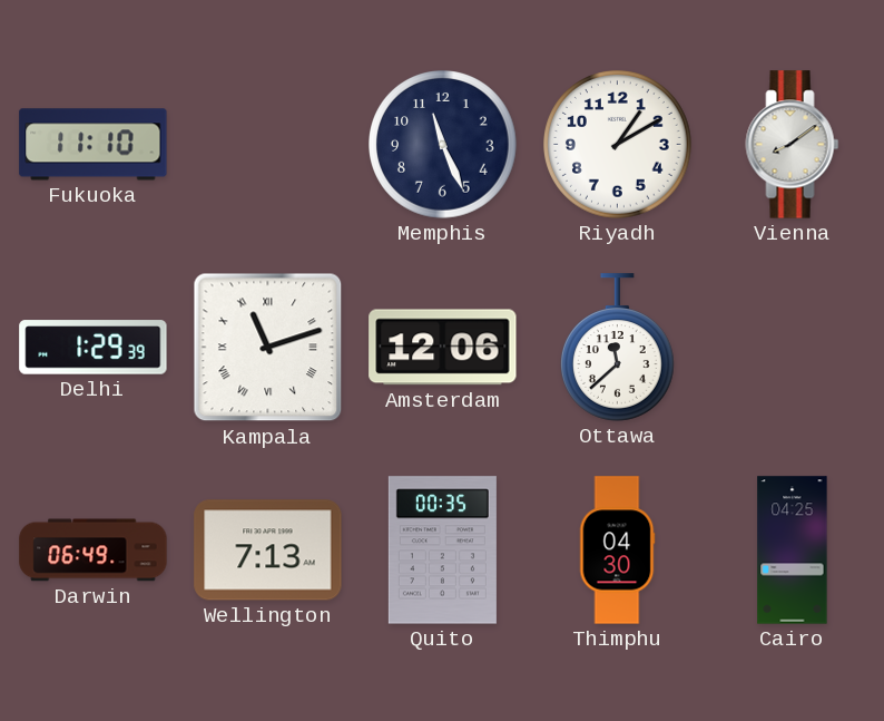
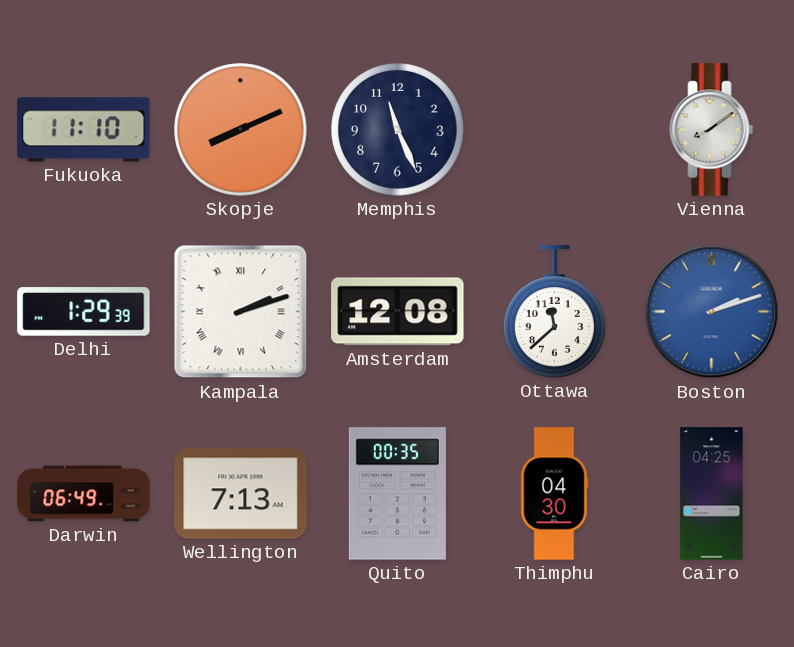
Skopje: none -> 8:11 (241, 130)
Riyadh: 1:10 -> none (618, 145)
Kampala: 11:12 -> 2:12 (241, 312)
Amsterdam: 12:06 -> 12:08 (398, 312)
Boston: none -> 2:12 (712, 312)
